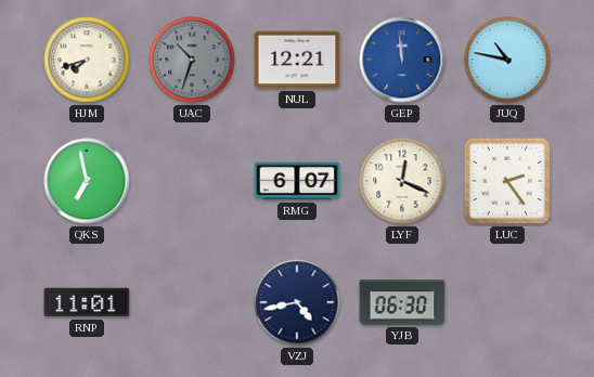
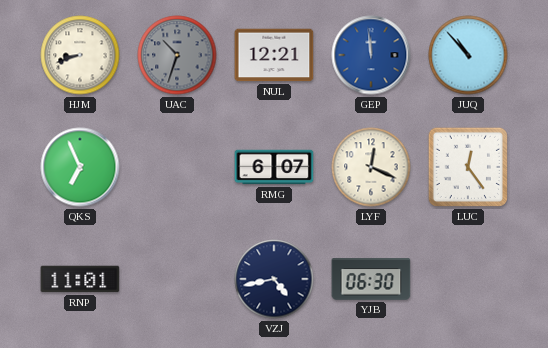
HJM: 7:42 -> 8:42 (80, 55)
JUQ: 10:47 -> 10:53 (468, 55)
QKS: 6:58 -> 6:56 (80, 167)
LUC: 2:24 -> 12:24 (468, 167)
